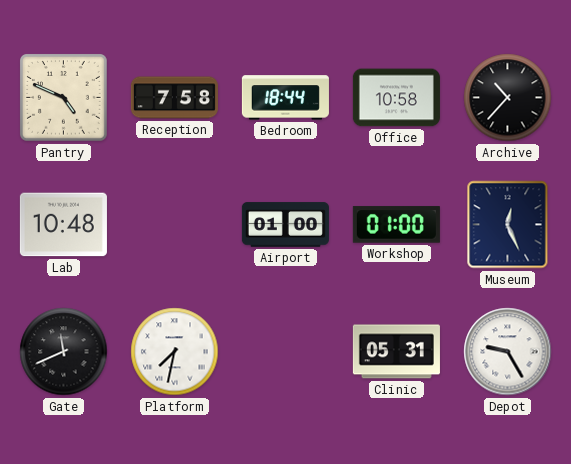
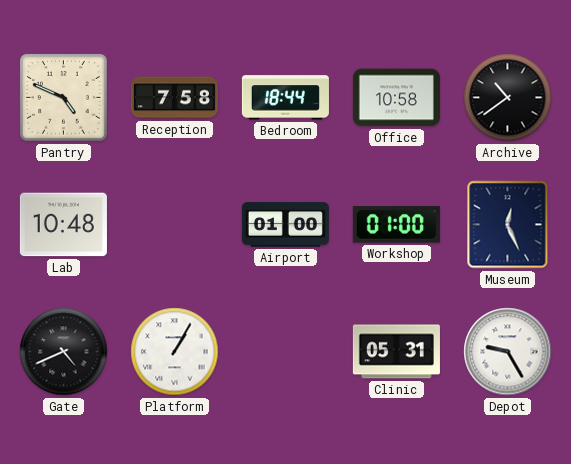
Archive: 10:37 -> 10:39 (508, 98)
Gate: 11:41 -> 4:41 (64, 352)
Platform: 7:32 -> 1:05 (175, 352)
